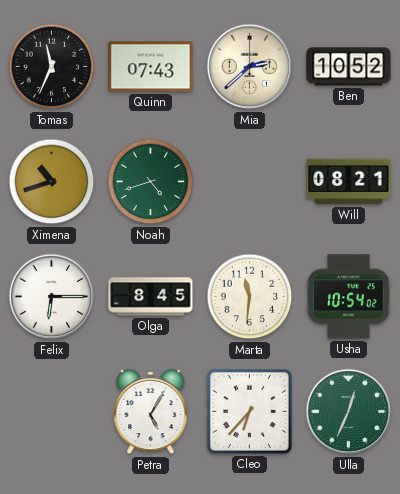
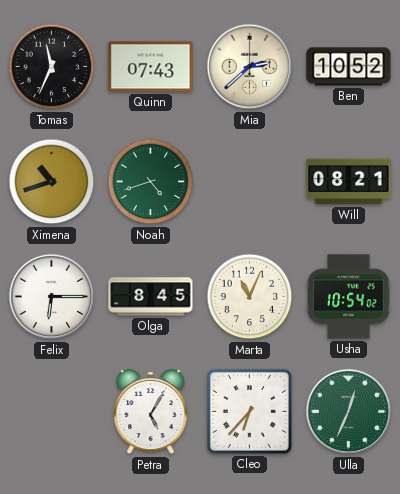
Marta: 11:31 -> 11:04 (250, 297)
